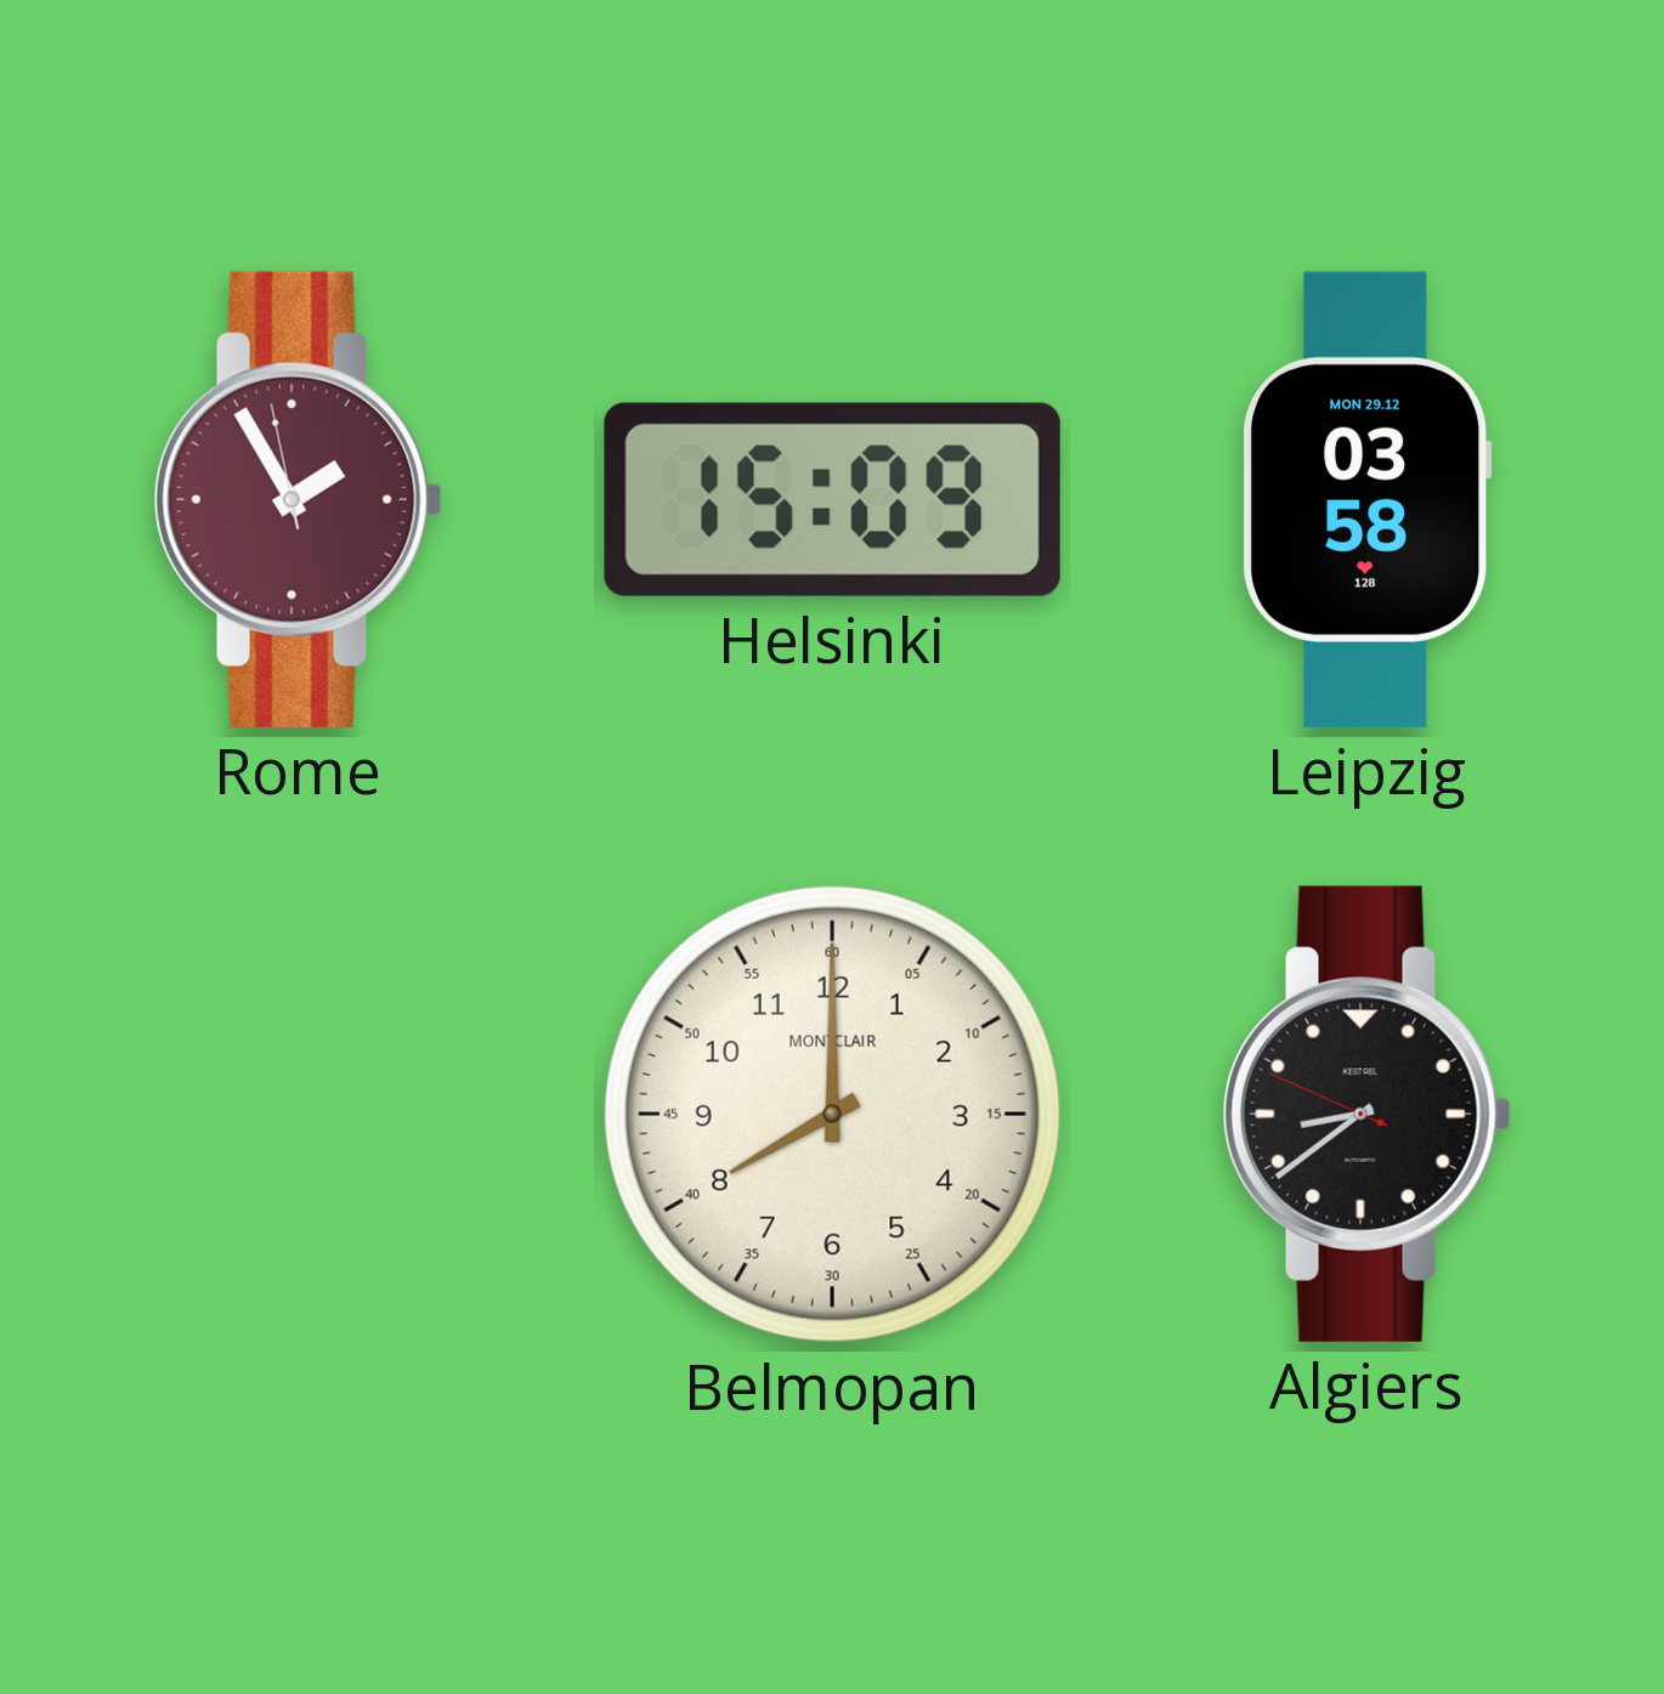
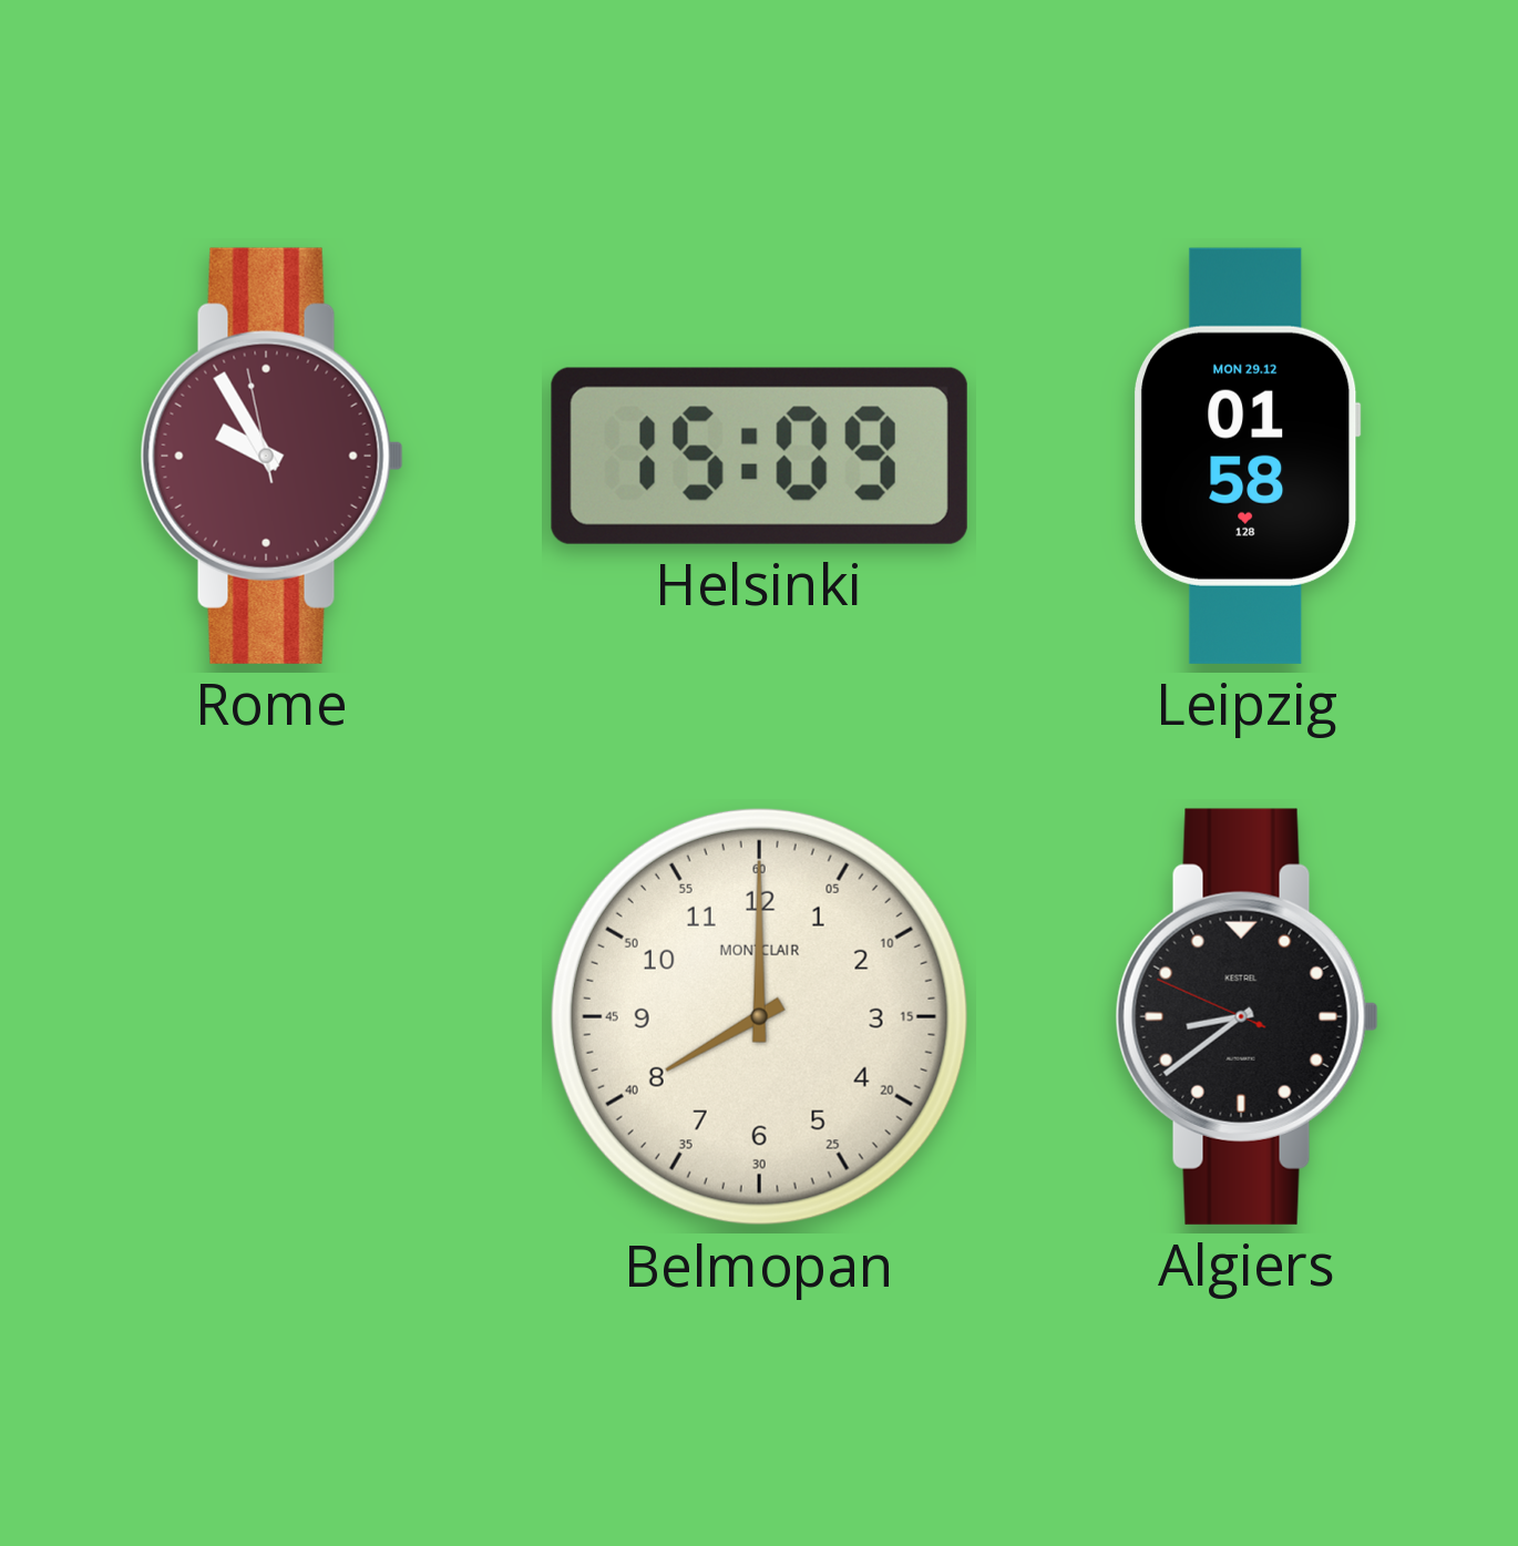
Rome: 1:54 -> 9:54 (271, 455)
Leipzig: 03:58 -> 01:58 (1248, 455)
